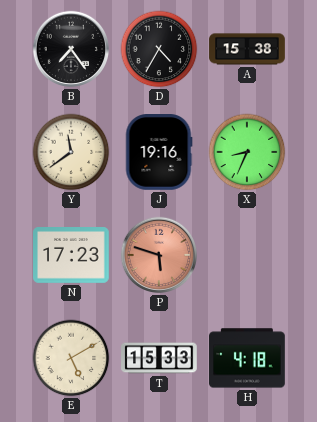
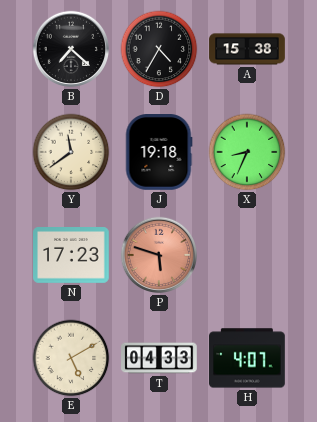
B: 7:24 -> 7:22 (71, 49)
J: 19:16 -> 19:18 (159, 153)
T: 15:33 -> 04:33 (159, 358)
H: 4:18 -> 4:07 (247, 358)
